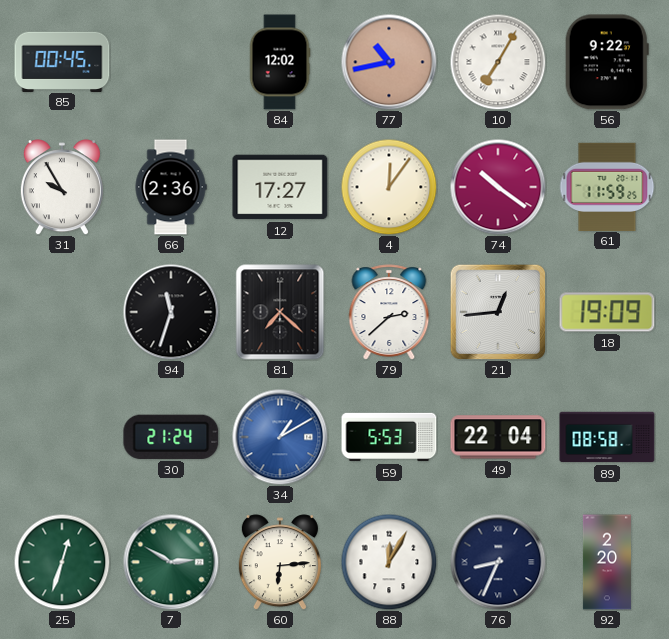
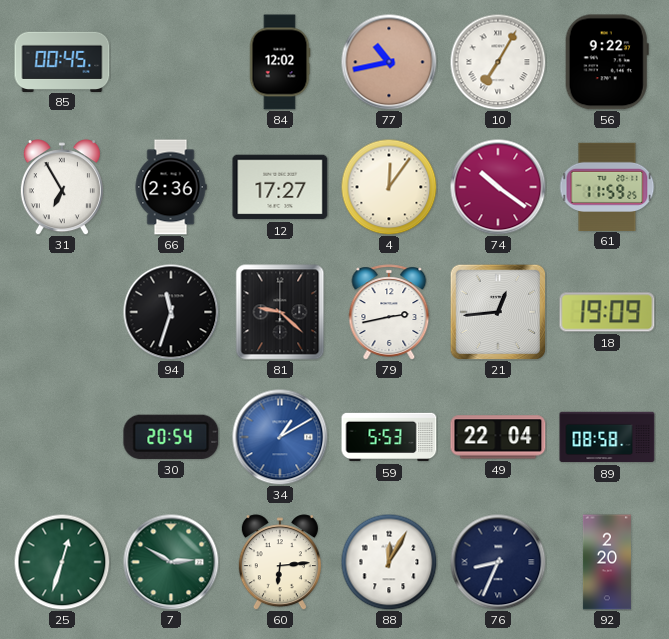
31: 9:55 -> 6:55 (62, 187)
81: 7:22 -> 9:22 (280, 312)
79: 2:38 -> 2:43 (389, 312)
30: 21:24 -> 20:54 (171, 437)
